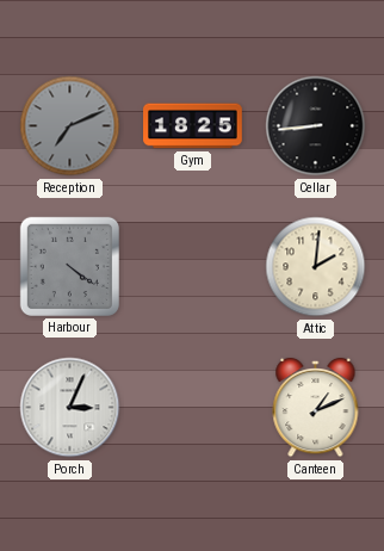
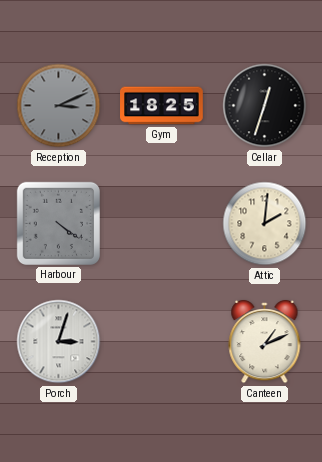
Reception: 7:11 -> 3:11 (59, 106)
Cellar: 8:44 -> 12:33 (265, 106)
Porch: 3:04 -> 3:03 (59, 342)
